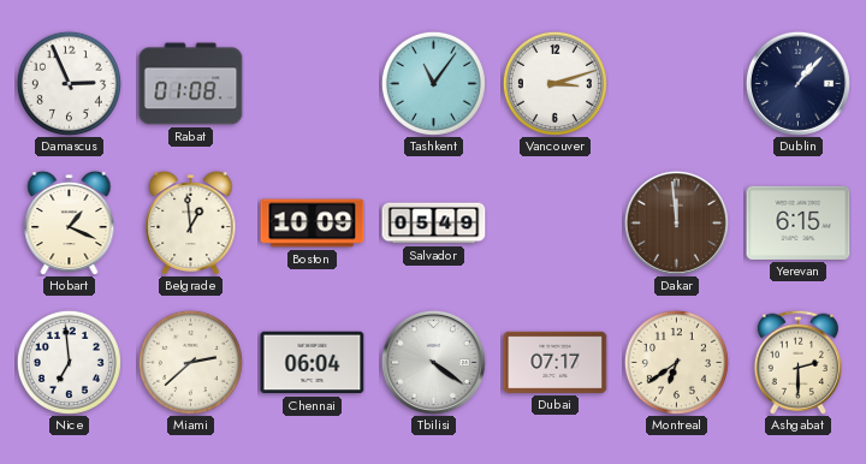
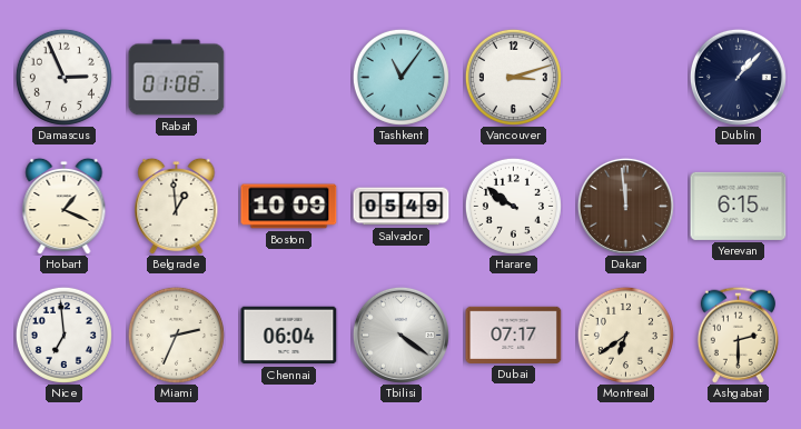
Harare: none -> 9:51 (513, 206)
Miami: 2:38 -> 2:34 (176, 335)
